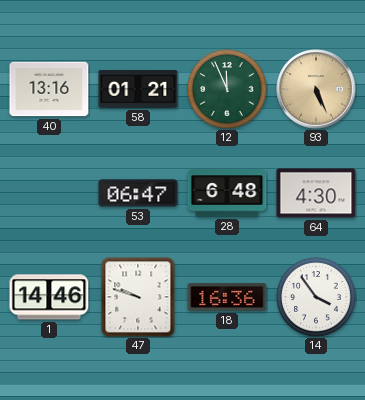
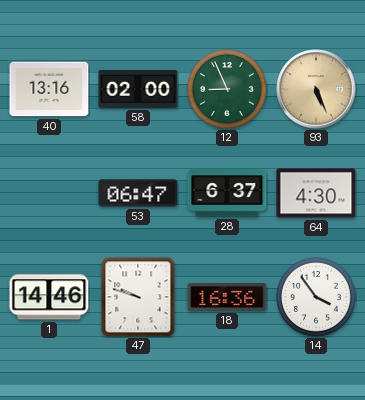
58: 01:21 -> 02:00 (138, 89)
12: 11:56 -> 8:56 (227, 89)
28: 6:48 -> 6:37 (227, 193)
